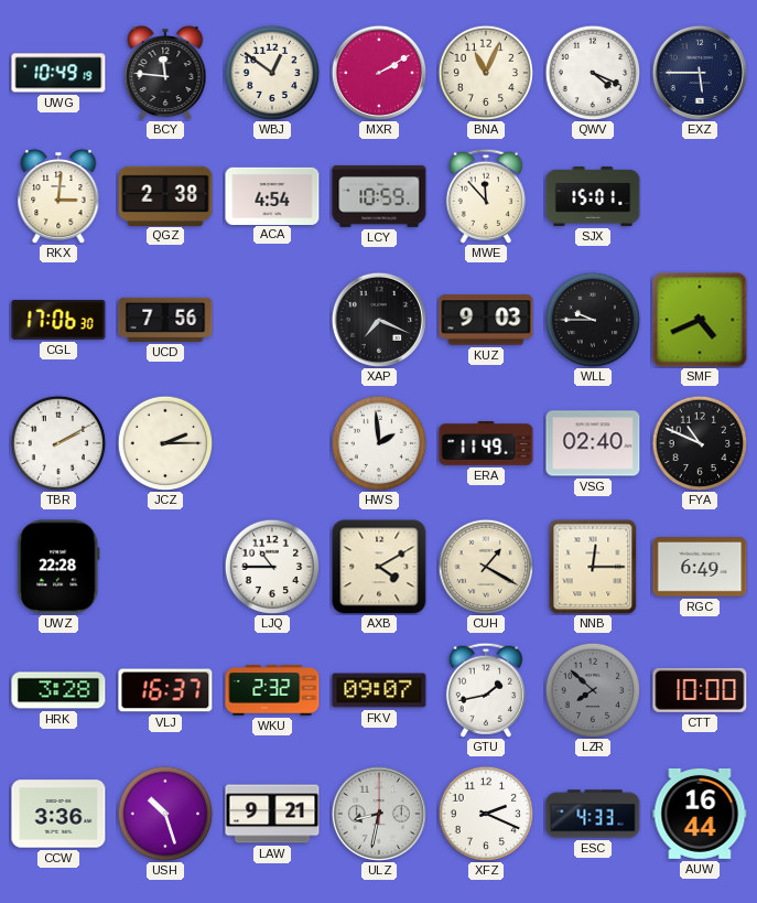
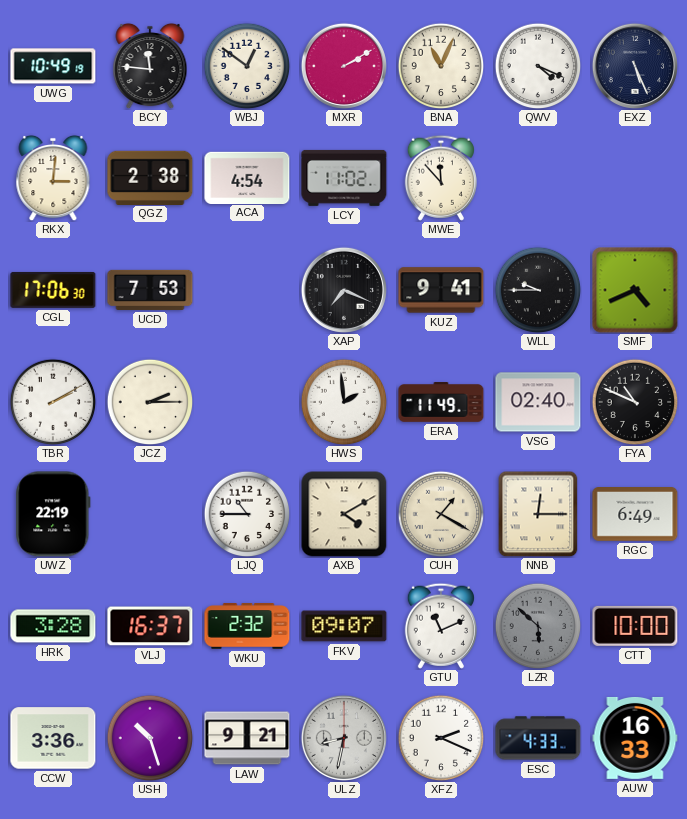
EXZ: 5:45 -> 5:26 (635, 66)
LCY: 10:59 -> 11:02 (344, 178)
SJX: 15:01 -> none (593, 196)
UCD: 7:56 -> 7:53 (150, 290)
KUZ: 9:03 -> 9:41 (441, 290)
UWZ: 22:28 -> 22:19 (53, 514)
GTU: 1:43 -> 11:11 (441, 626)
LZR: 7:52 -> 5:52 (538, 626)
AUW: 16:44 -> 16:33 (635, 738)
